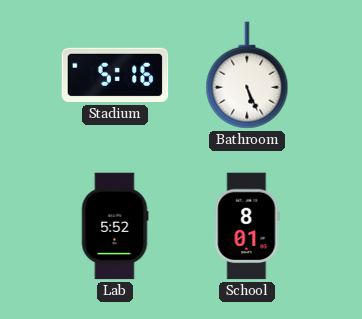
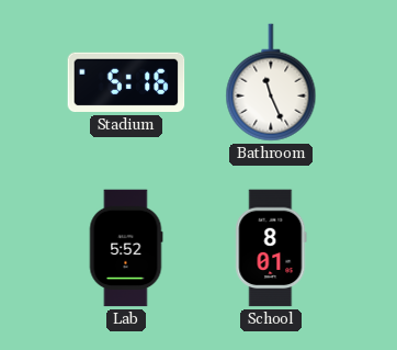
Bathroom: 5:26 -> 11:26 (271, 82)
